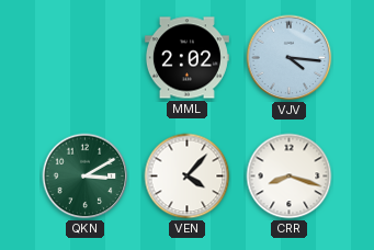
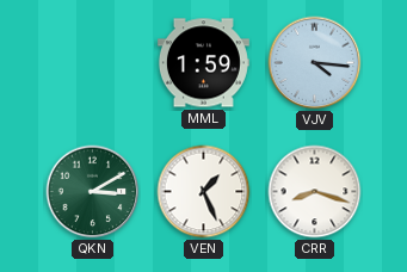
MML: 2:02 -> 1:59 (203, 63)
VEN: 4:07 -> 1:26 (204, 192)
